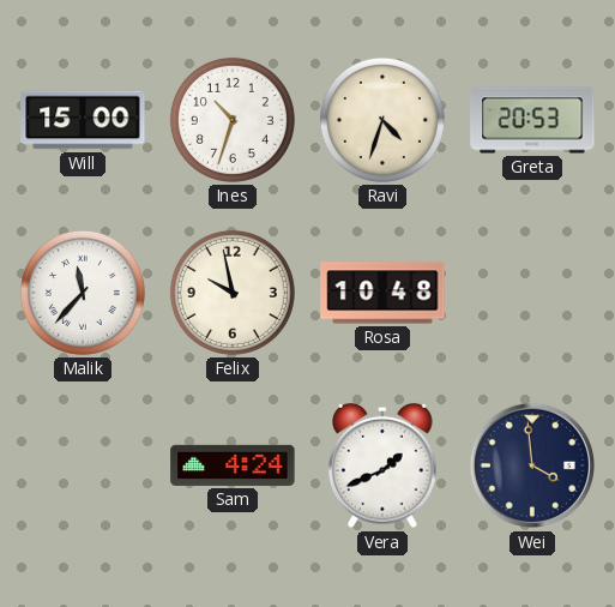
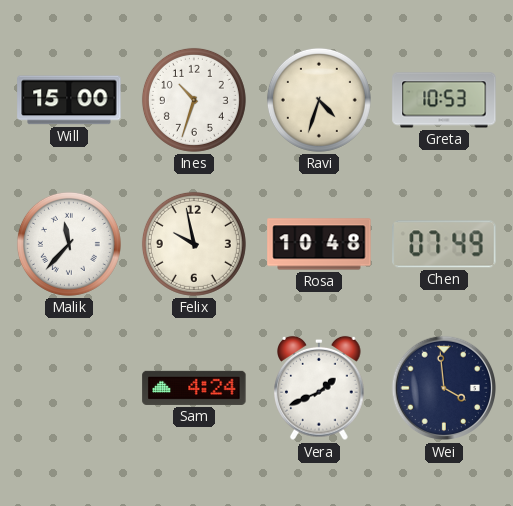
Greta: 20:53 -> 10:53 (444, 100)
Chen: none -> 07:49 (444, 244)
